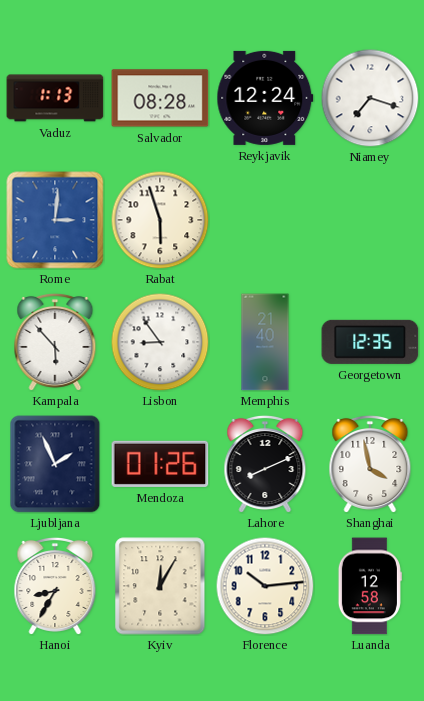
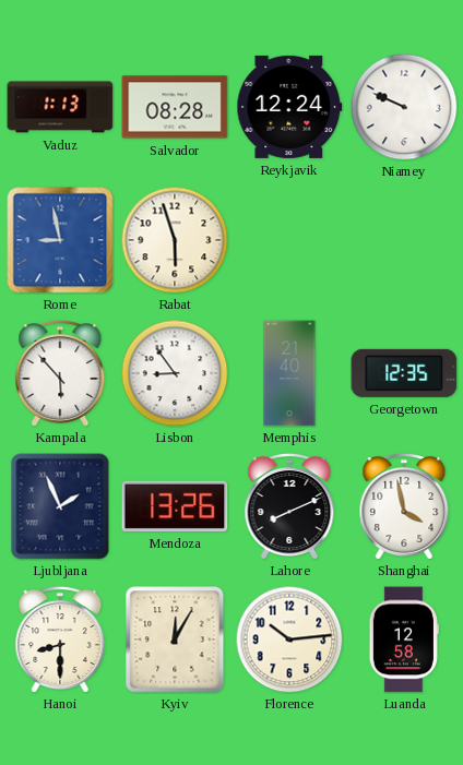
Niamey: 7:18 -> 9:49 (404, 107)
Rome: 3:01 -> 8:58 (60, 240)
Mendoza: 01:26 -> 13:26 (175, 506)
Hanoi: 8:35 -> 8:30 (60, 640)
